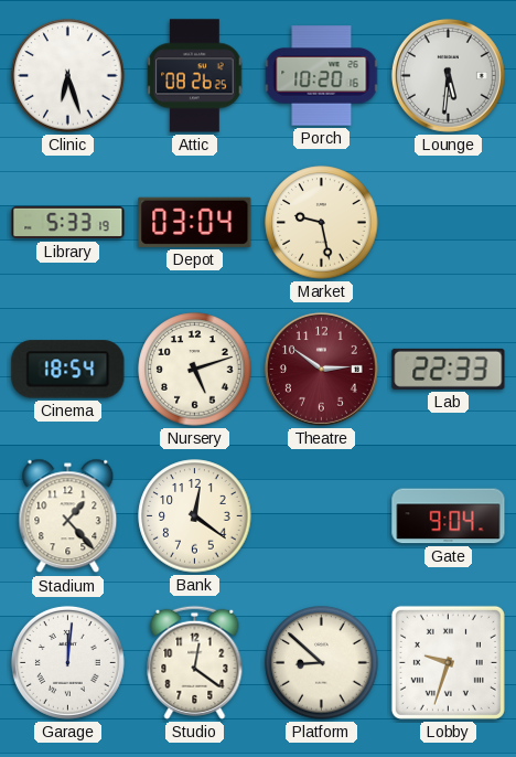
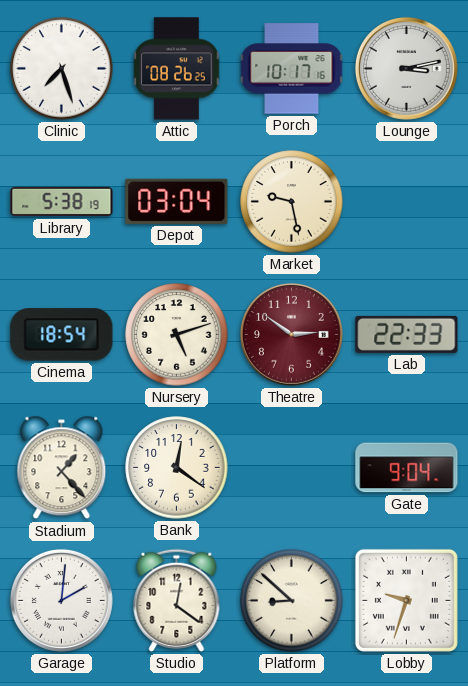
Clinic: 6:27 -> 7:27 (62, 69)
Porch: 10:20 -> 10:17 (292, 69)
Lounge: 5:31 -> 3:13 (406, 68)
Library: 5:33 -> 5:38 (62, 202)
Garage: 12:01 -> 2:01 (61, 600)
